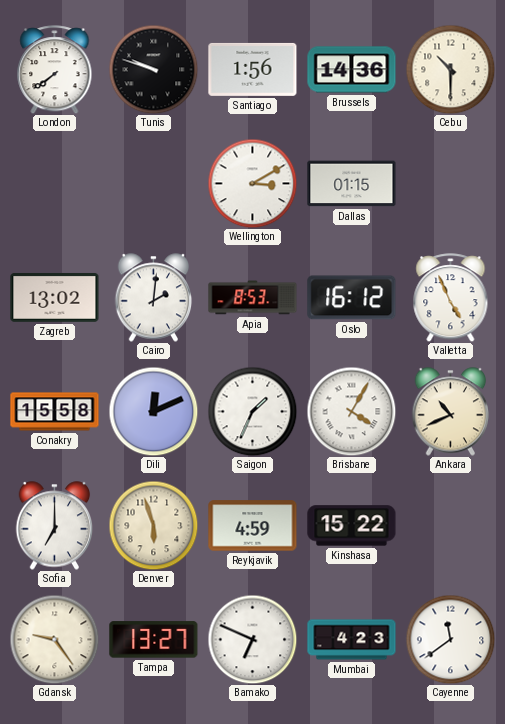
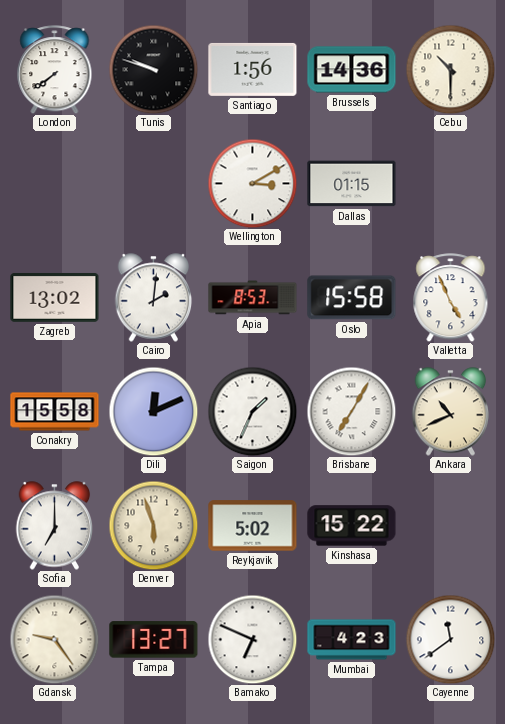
Oslo: 16:12 -> 15:58 (352, 298)
Brisbane: 4:05 -> 7:05 (351, 411)
Reykjavik: 4:59 -> 5:02 (253, 526)
